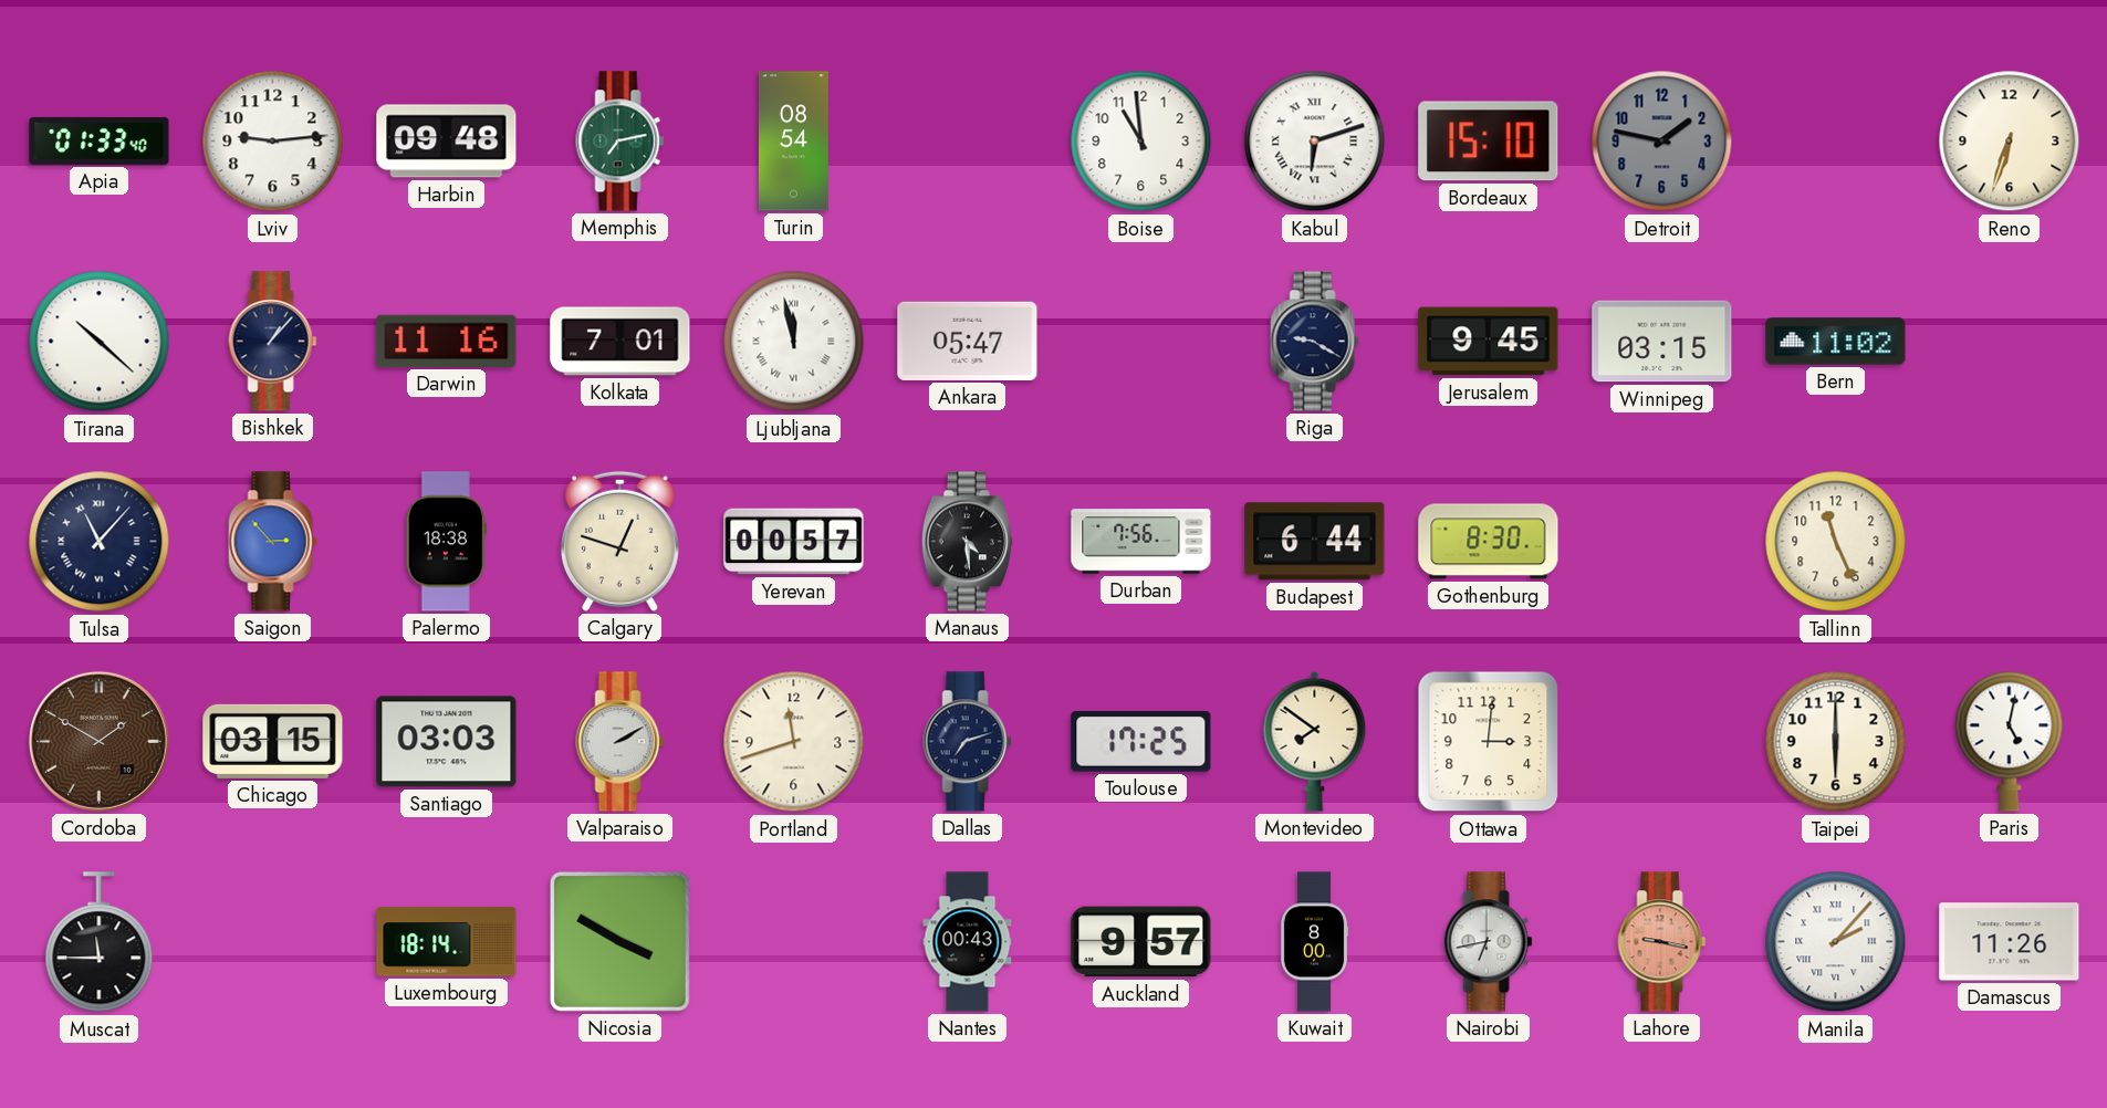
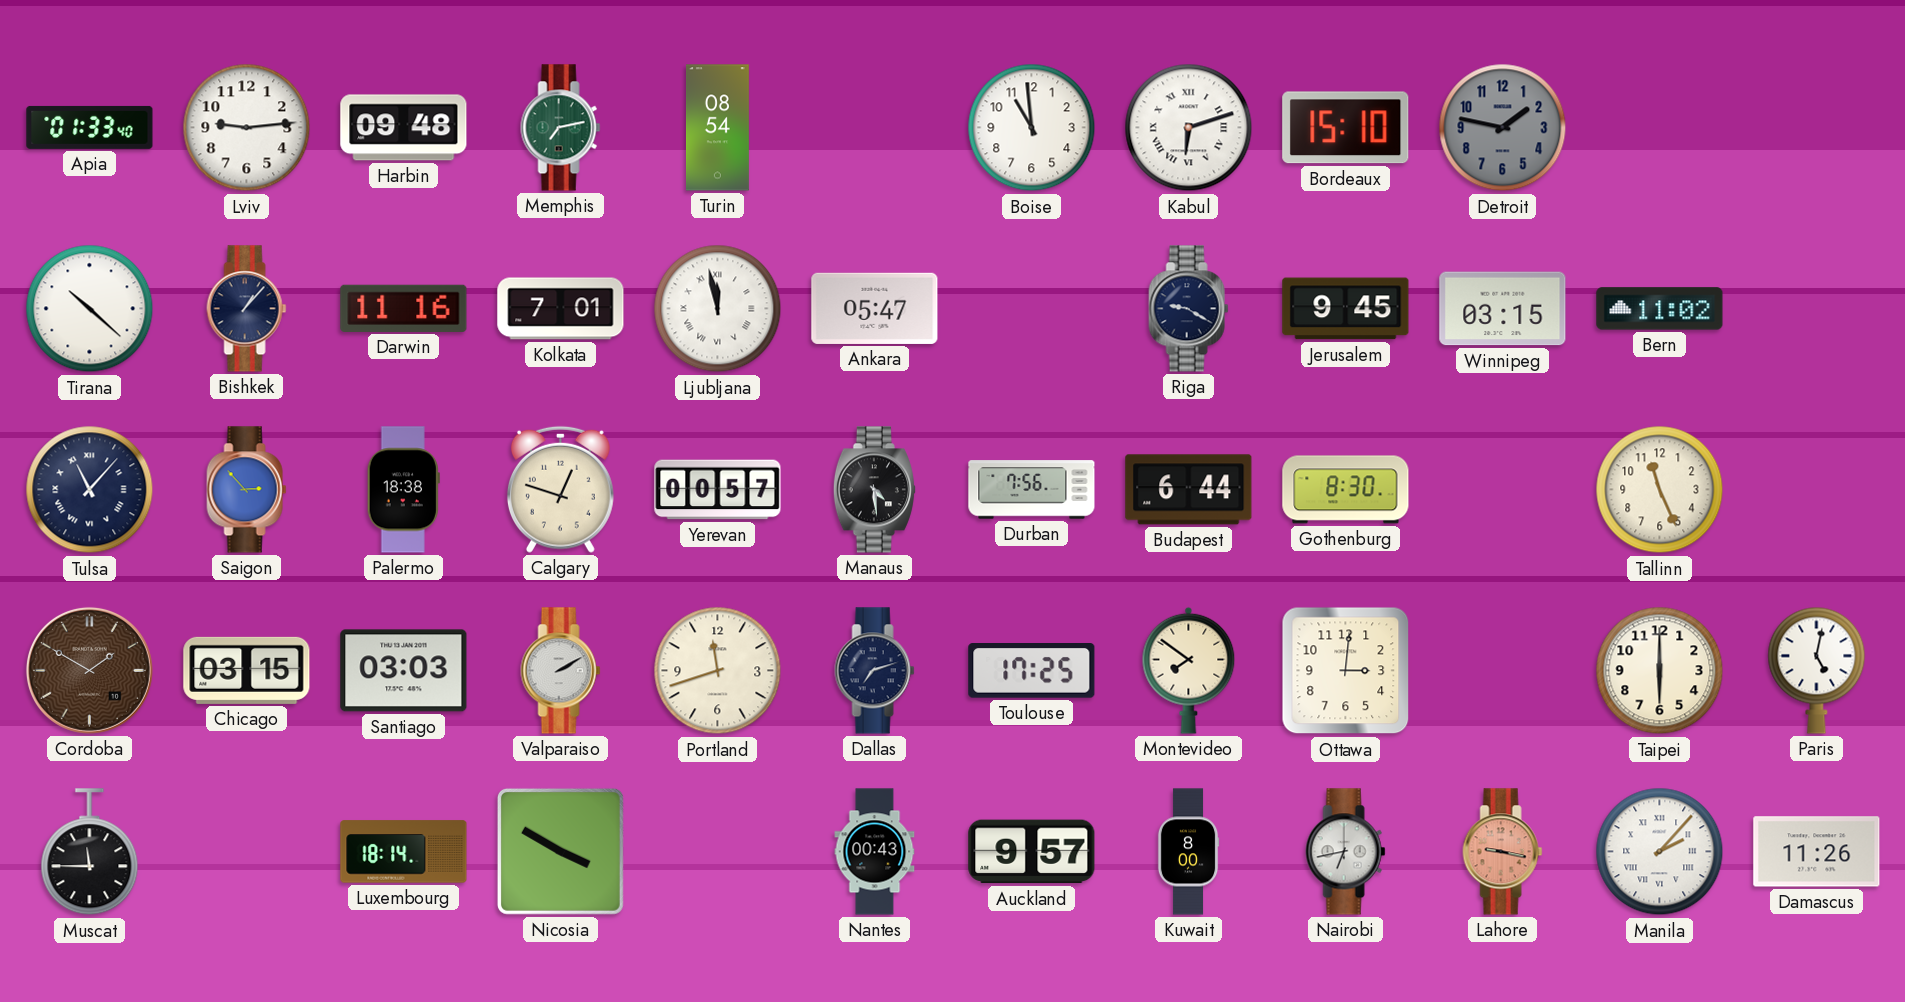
Reno: 6:33 -> none (2010, 142)
